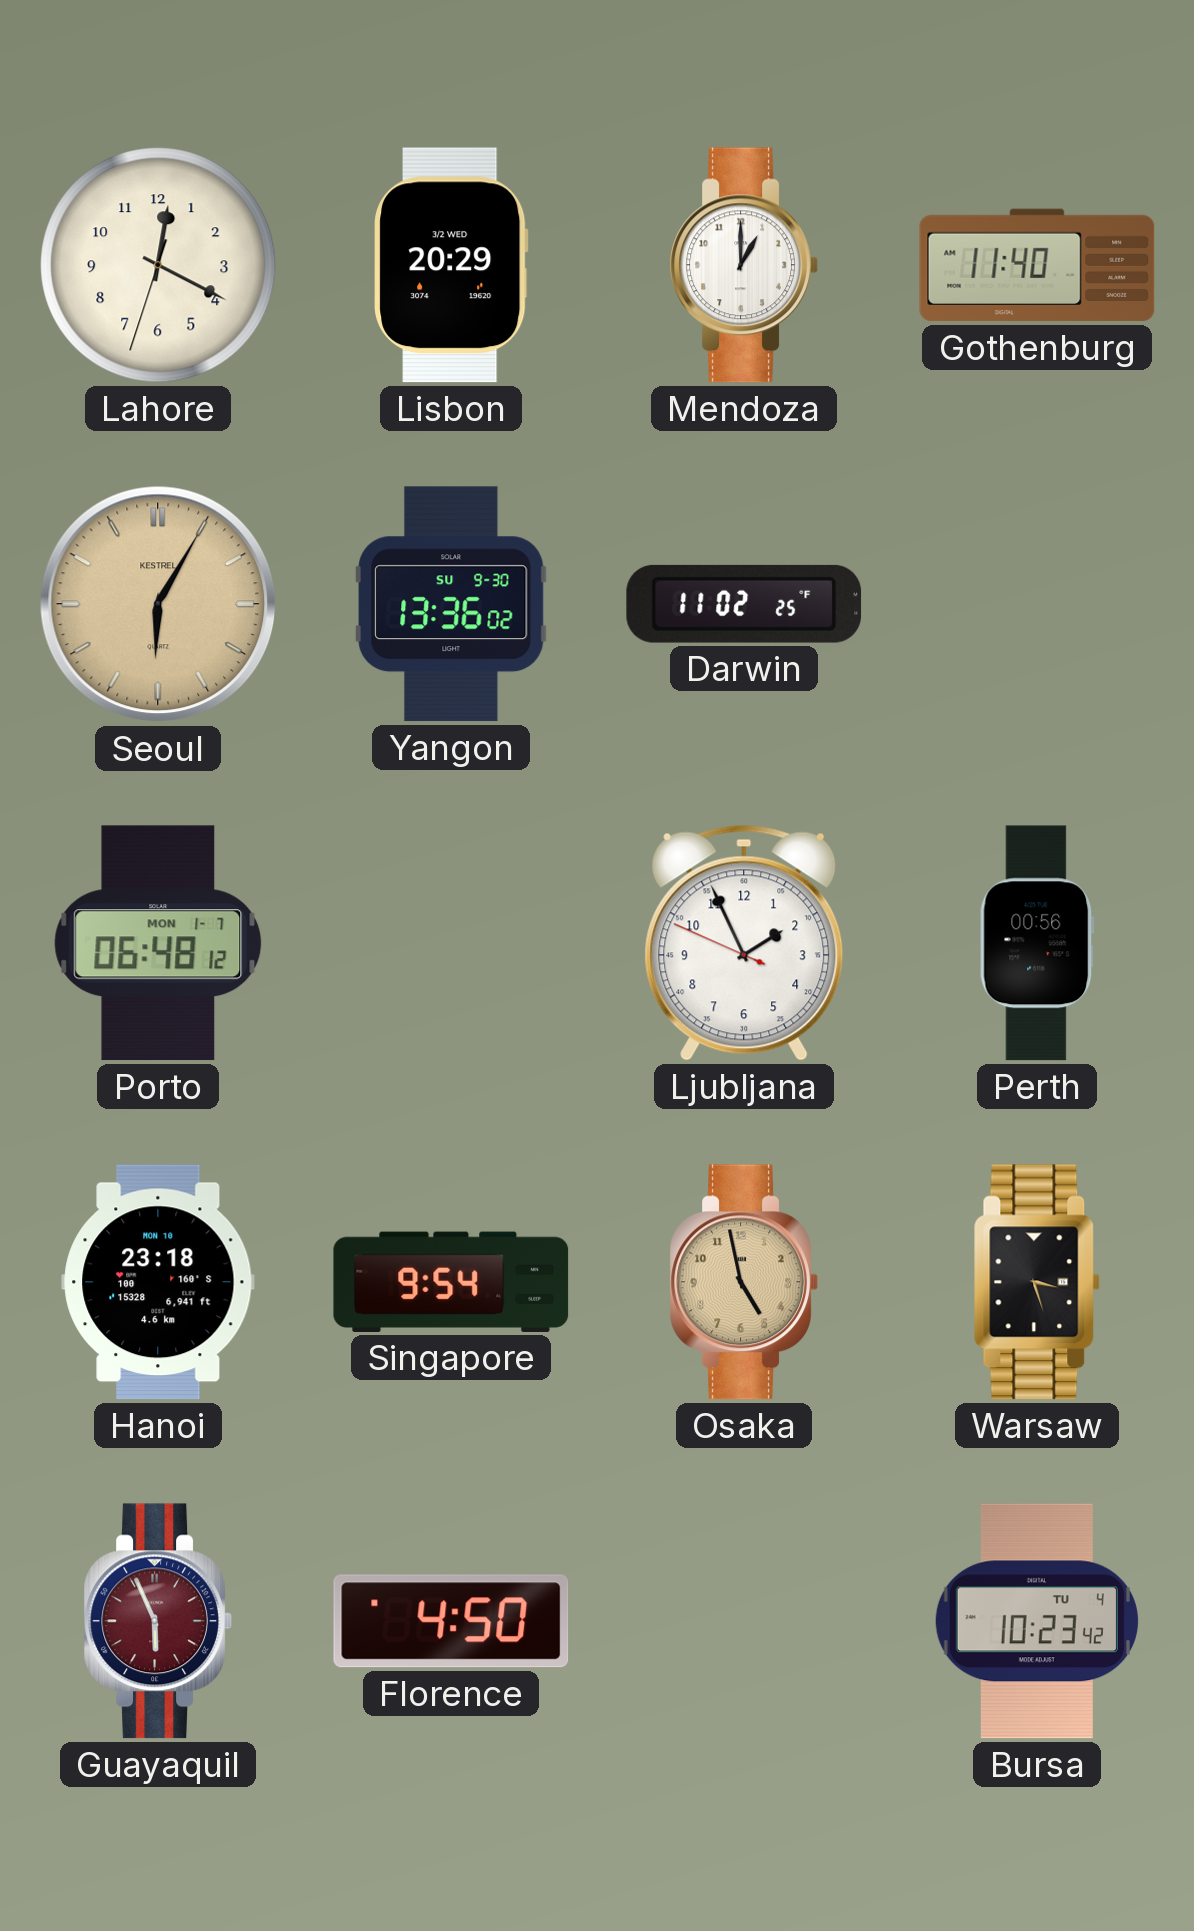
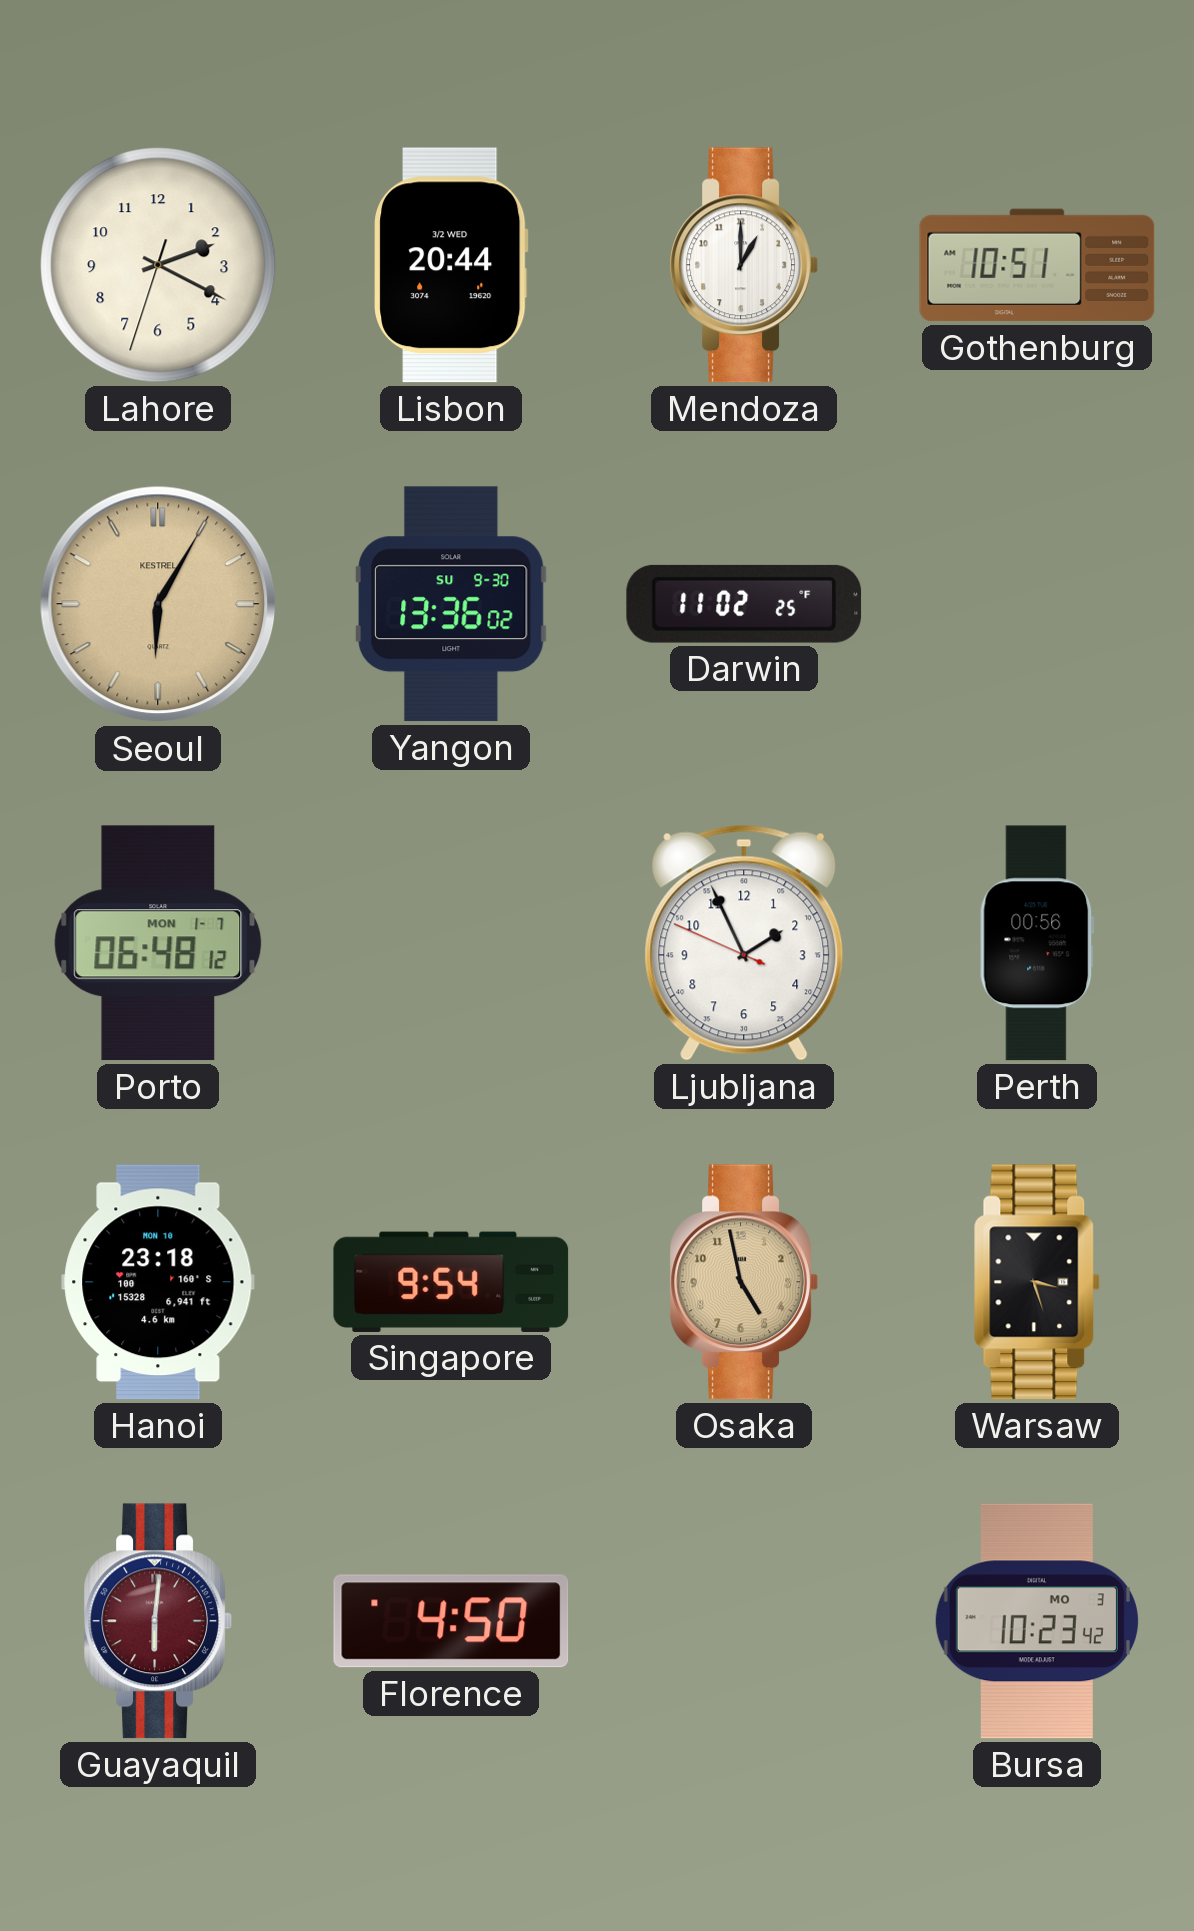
Lahore: 12:19 -> 2:19 (158, 265)
Lisbon: 20:29 -> 20:44 (451, 265)
Gothenburg: 11:40 -> 10:51 (1037, 265)
Guayaquil: 5:56 -> 6:01 (158, 1621)
Bursa date: TU 4 -> MO 3 (1037, 1621)
